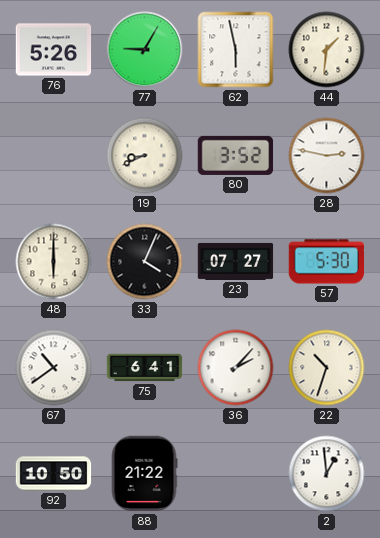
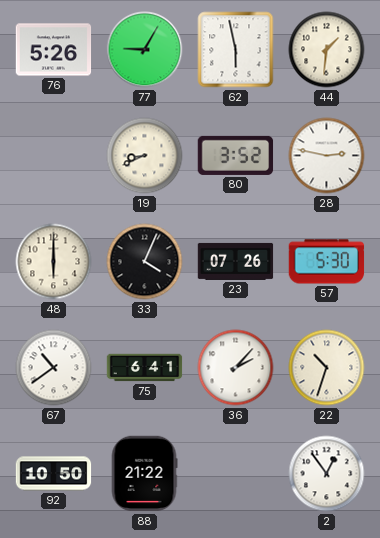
23: 07:27 -> 07:26 (236, 261)
2: 12:59 -> 12:54 (327, 474)
